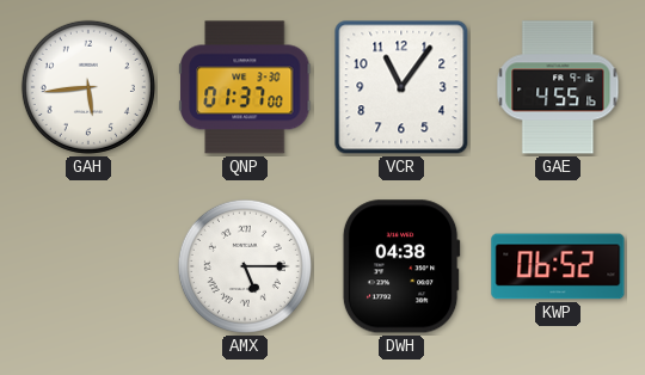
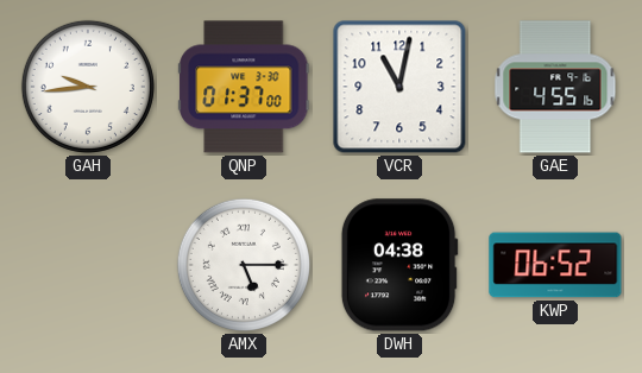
GAH: 5:44 -> 9:44 (88, 87)
VCR: 11:06 -> 11:02 (399, 87)
